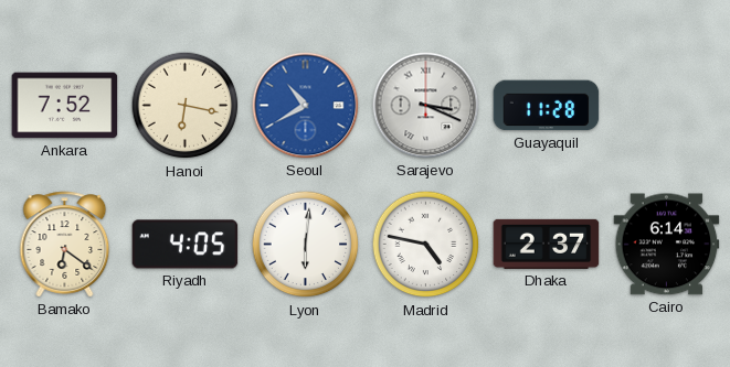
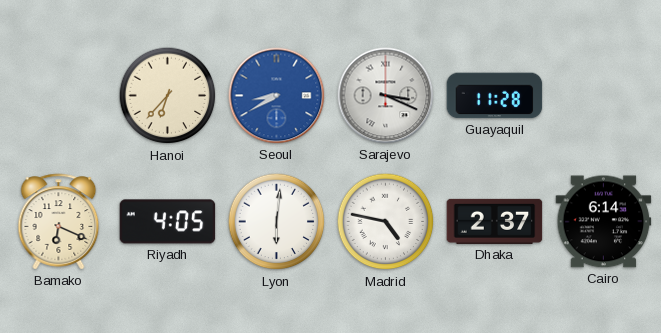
Ankara: 7:52 -> none (65, 106)
Hanoi: 6:17 -> 6:37 (168, 96)
Seoul: 10:40 -> 8:40 (277, 96)
Bamako: 6:21 -> 6:19 (59, 222)
